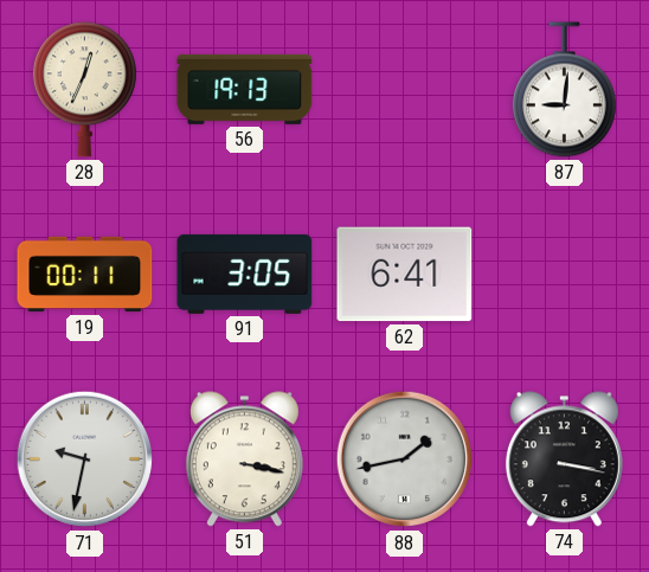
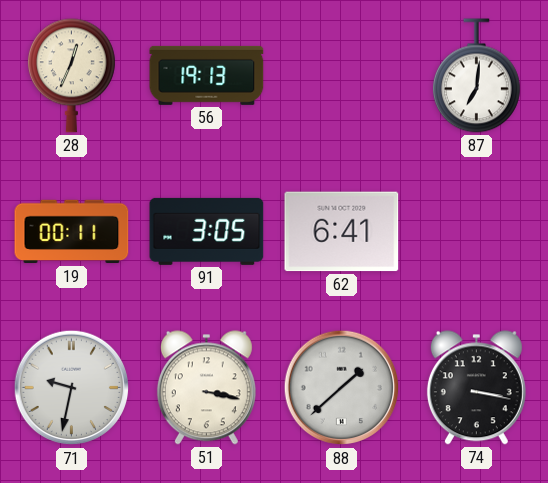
87: 9:01 -> 7:01 (476, 76)
88: 1:43 -> 1:38 (342, 388)
